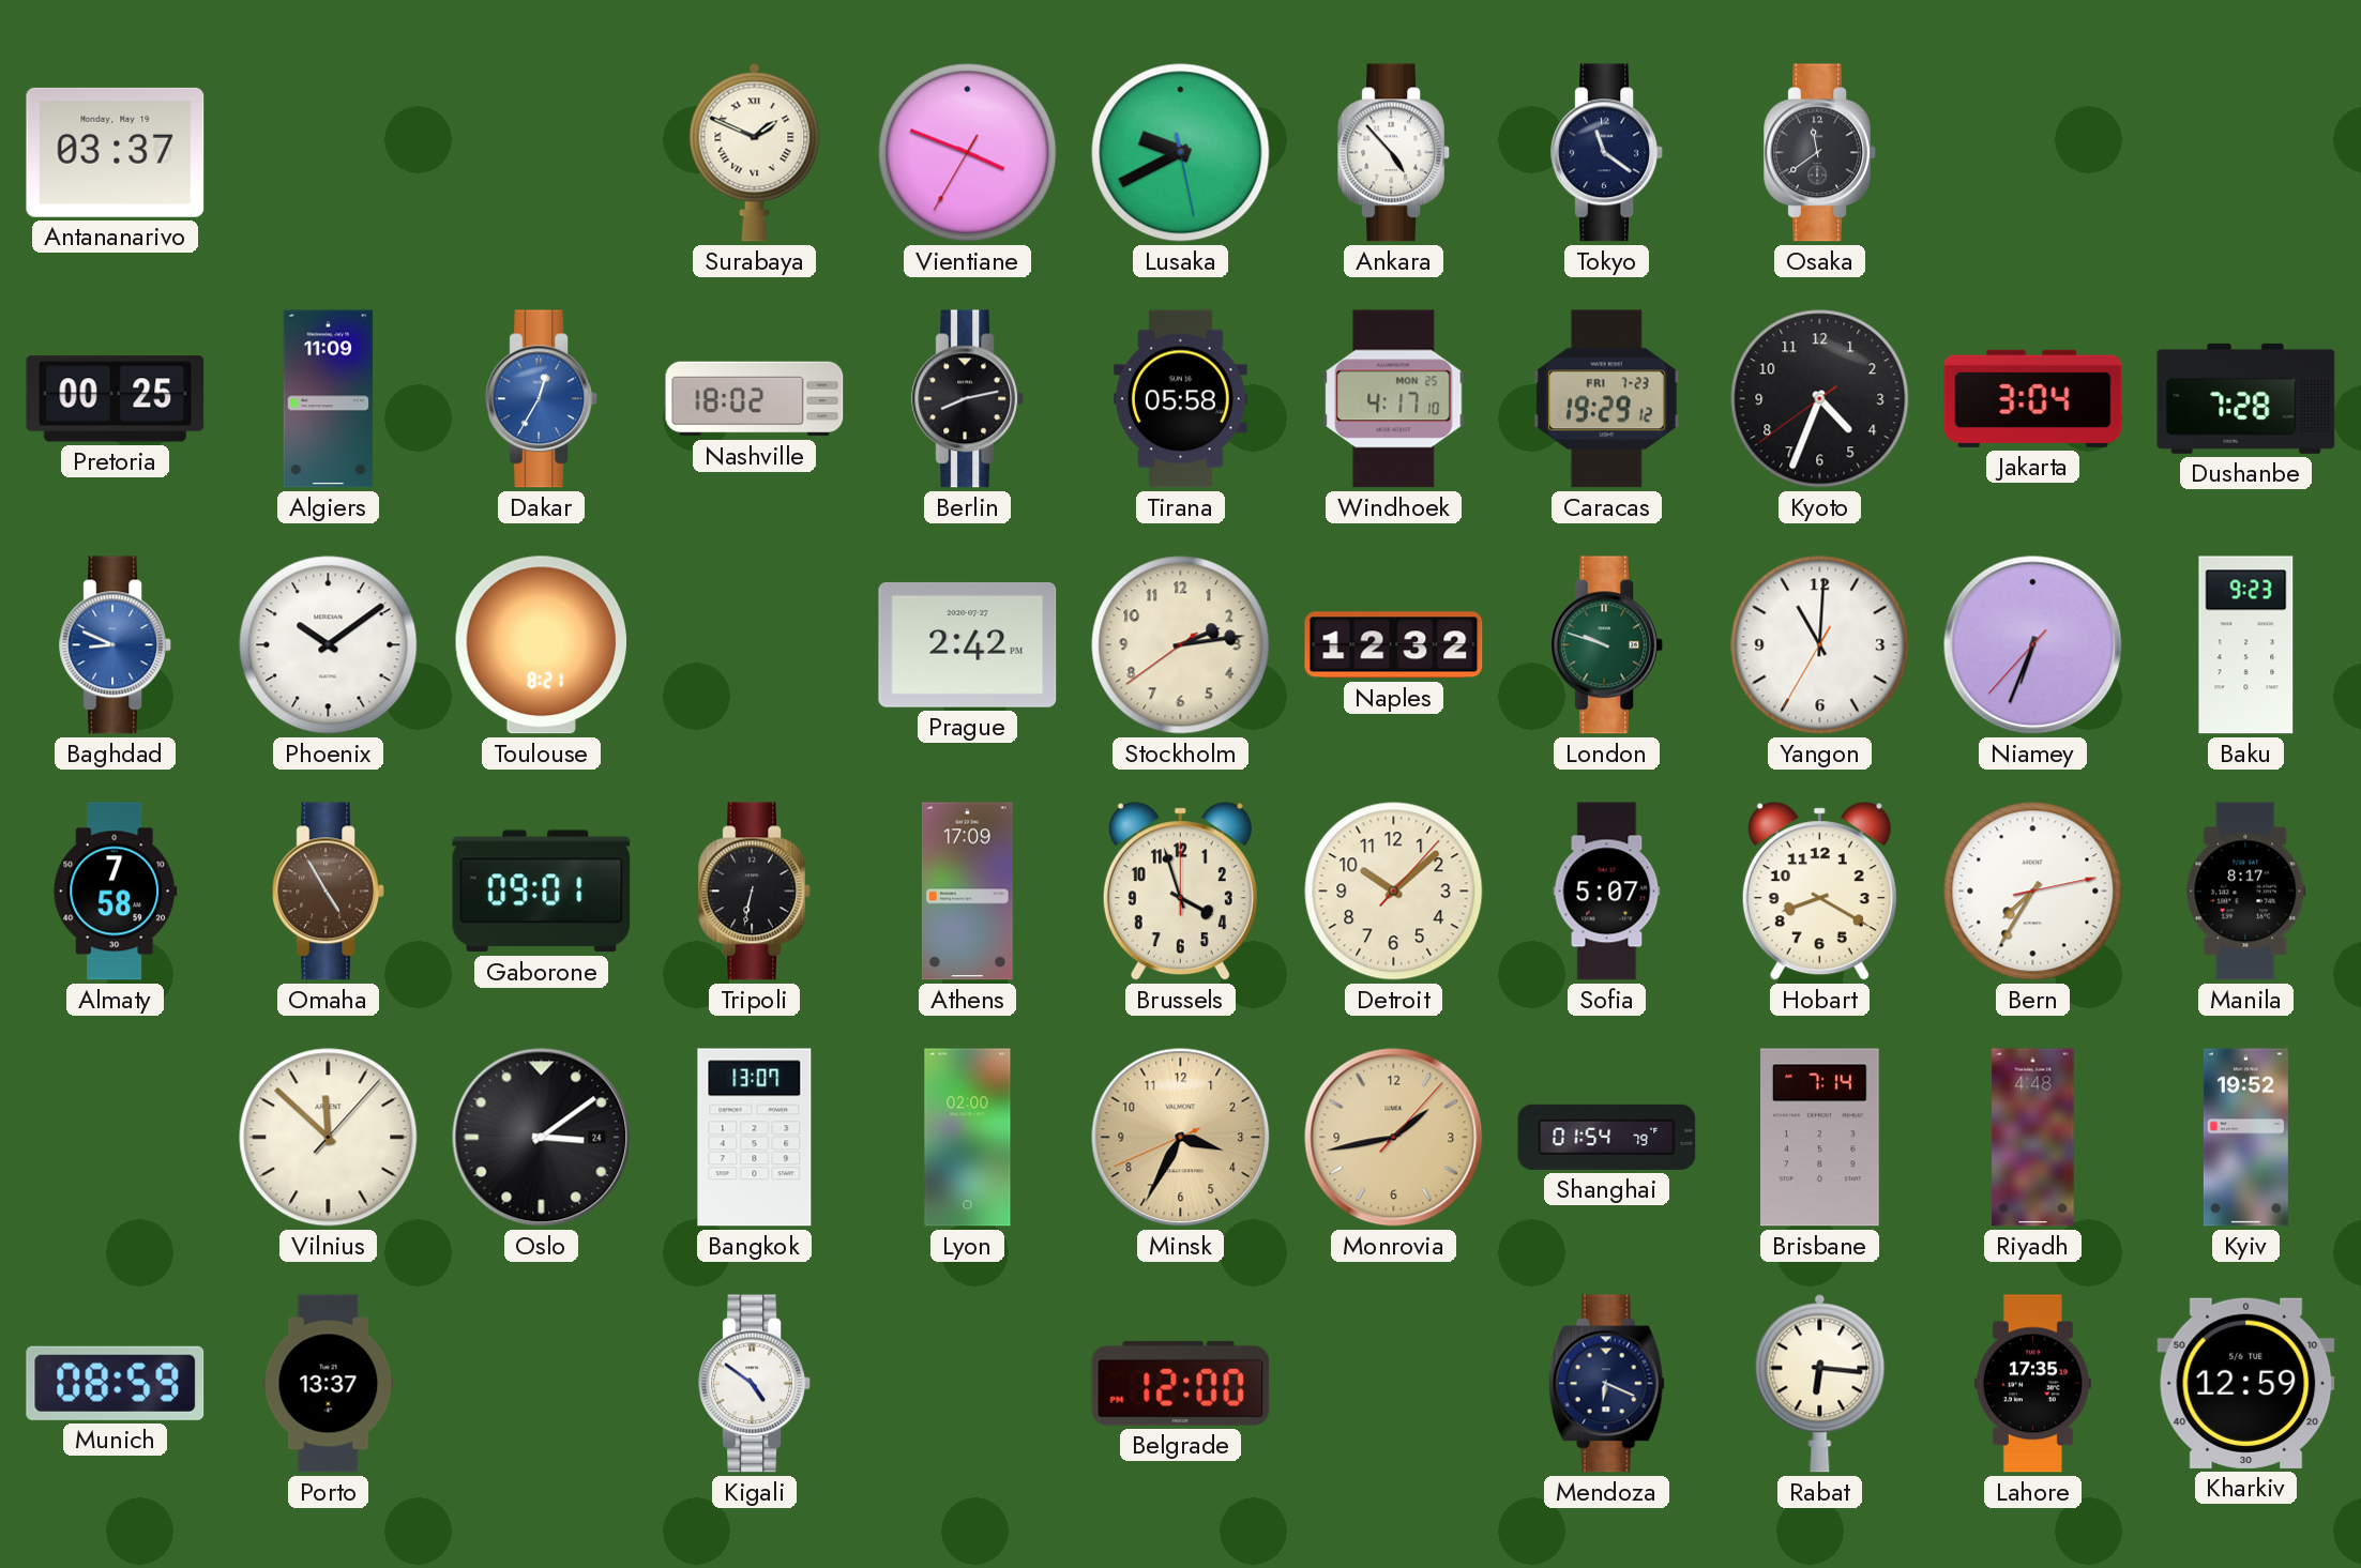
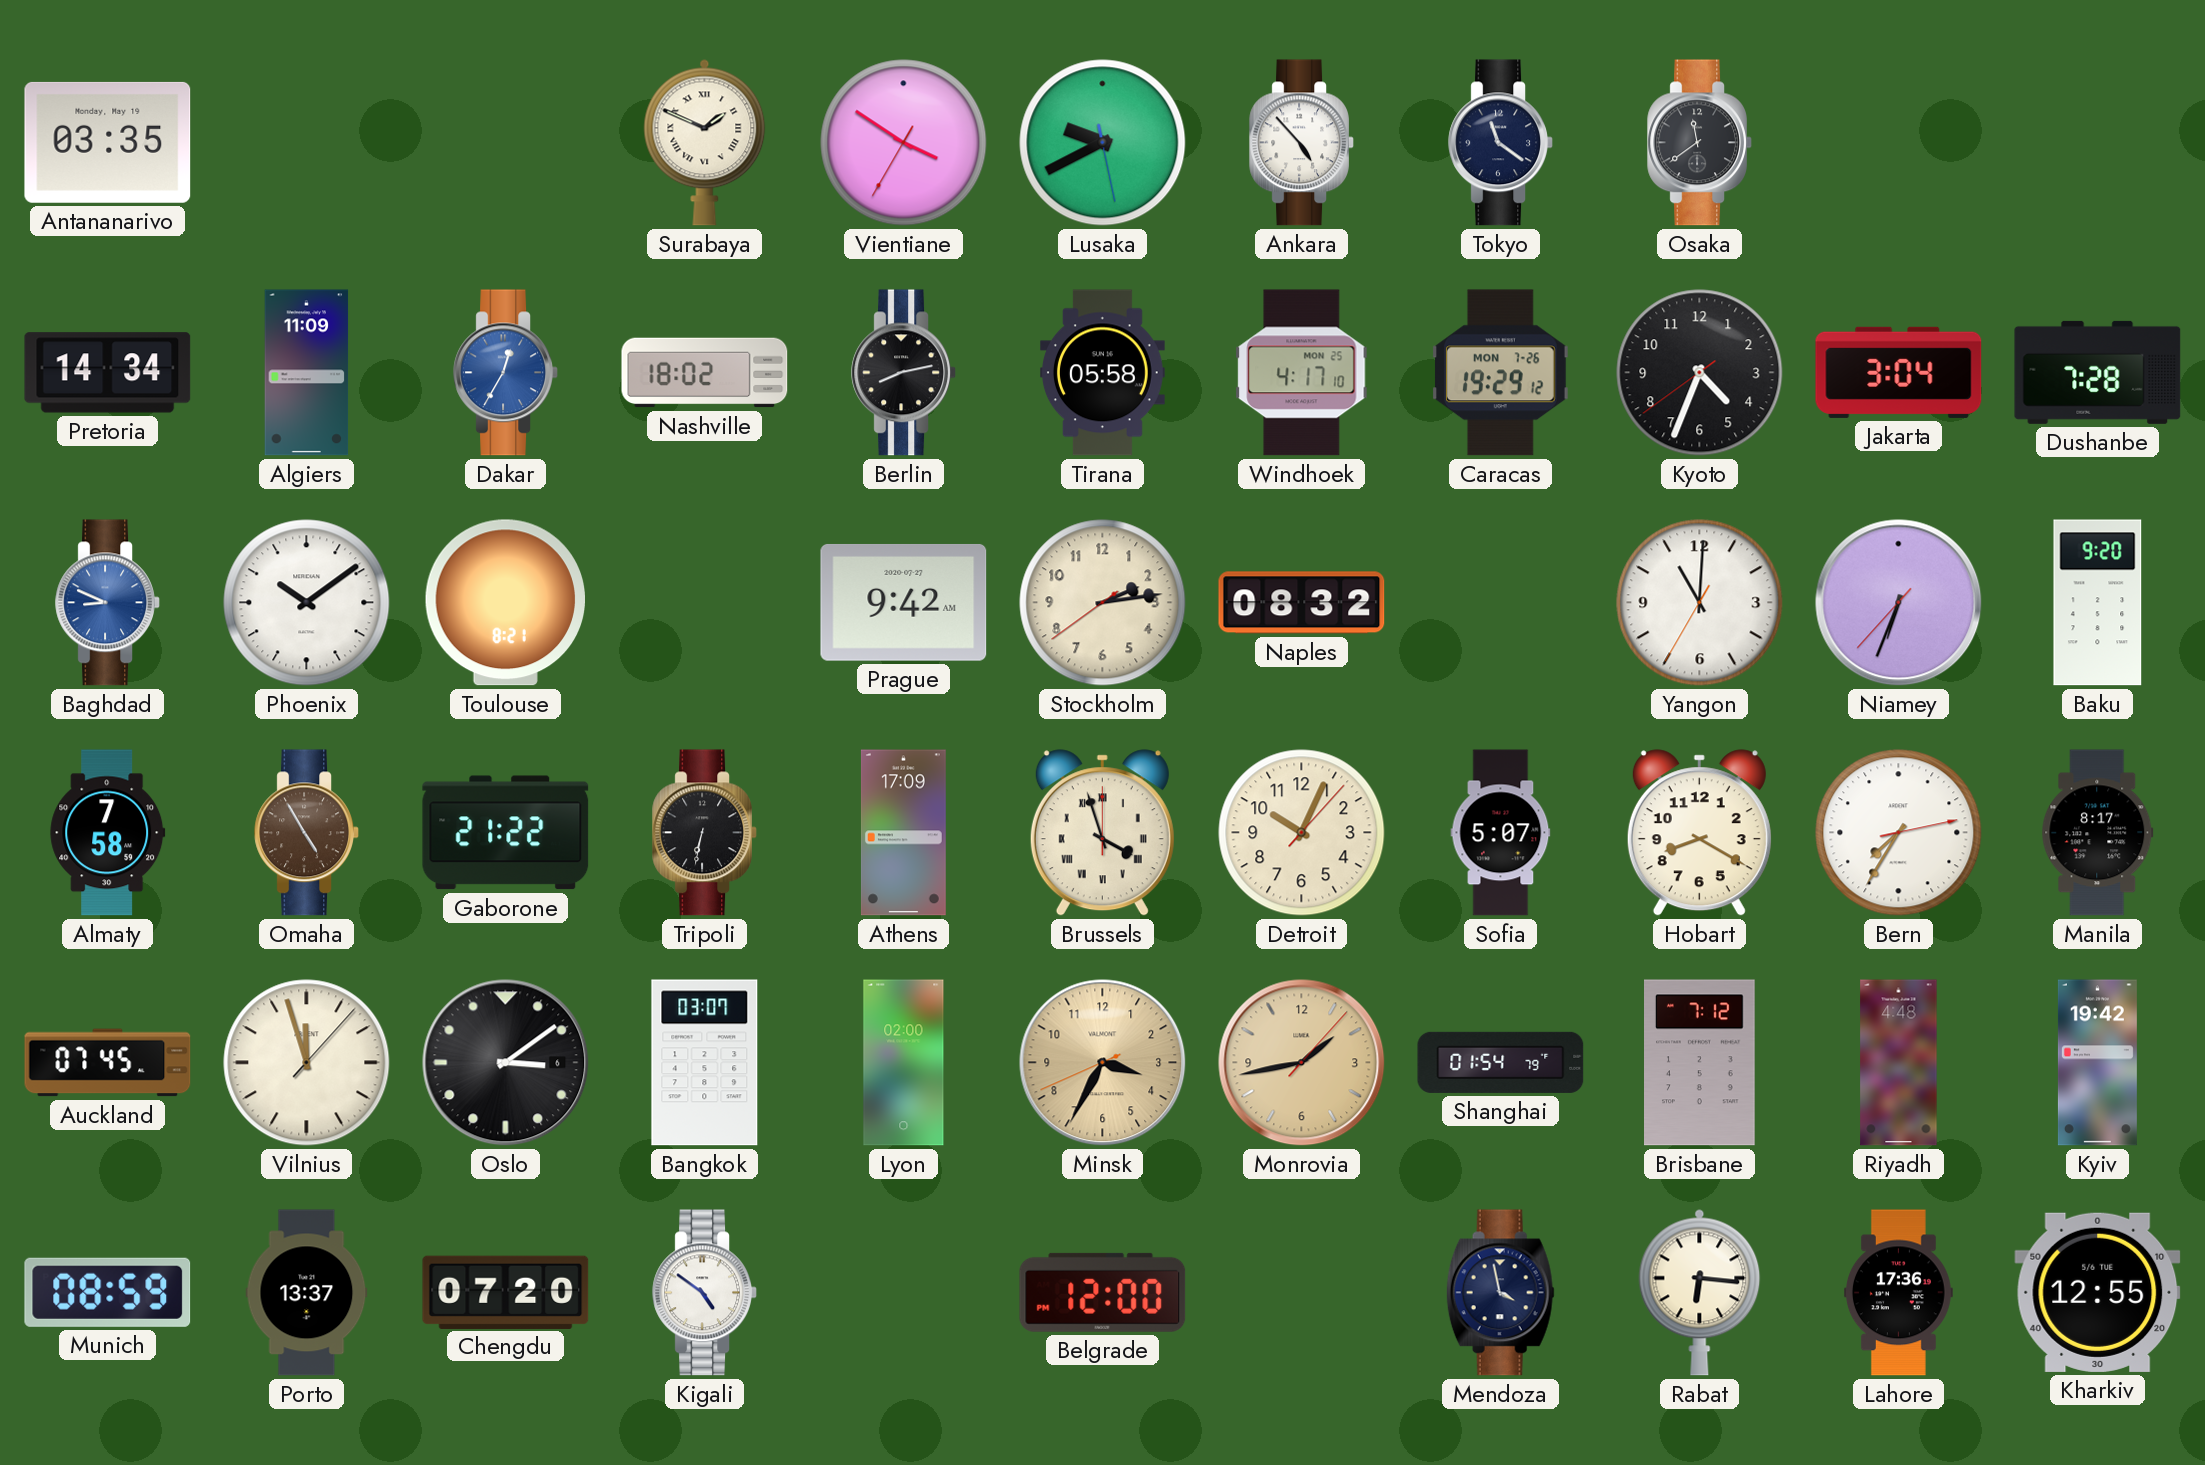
Antananarivo: 03:37 -> 03:35 (108, 142)
Vientiane: 3:48 -> 3:50 (904, 143)
Pretoria: 00:25 -> 14:34 (108, 373)
Caracas date: FRI 7-23 -> MON 7-26 (1500, 373)
Prague: 2:42 -> 9:42 (904, 602)
Naples: 12:32 -> 08:32 (1302, 603)
London: 9:48 -> none (1607, 645)
Baku: 9:23 -> 9:20 (2098, 603)
Gaborone: 09:01 -> 21:22 (506, 833)
Brussels numerals: Arabic -> Roman (1102, 833)
Detroit: 10:08 -> 10:04 (1302, 833)
Auckland: none -> 07:45 (108, 1063)
Vilnius: 11:52 -> 11:57 (307, 1063)
Oslo date: 24 -> 6 (506, 1063)
Bangkok: 13:07 -> 03:07 (705, 1063)
Brisbane: 7:14 -> 7:12 (1700, 1063)
Kyiv: 19:52 -> 19:42 (2097, 1063)
Chengdu: none -> 07:20 (506, 1292)
Mendoza: 6:19 -> 3:58 (1500, 1293)
Lahore: 17:35 -> 17:36 (1898, 1293)
Kharkiv: 12:59 -> 12:55 (2098, 1292)
